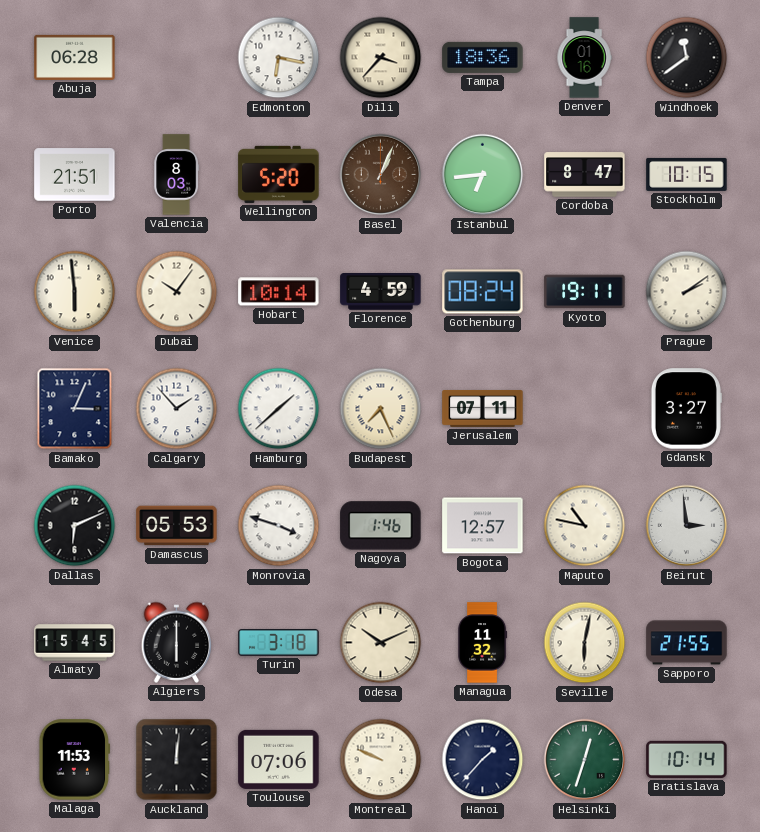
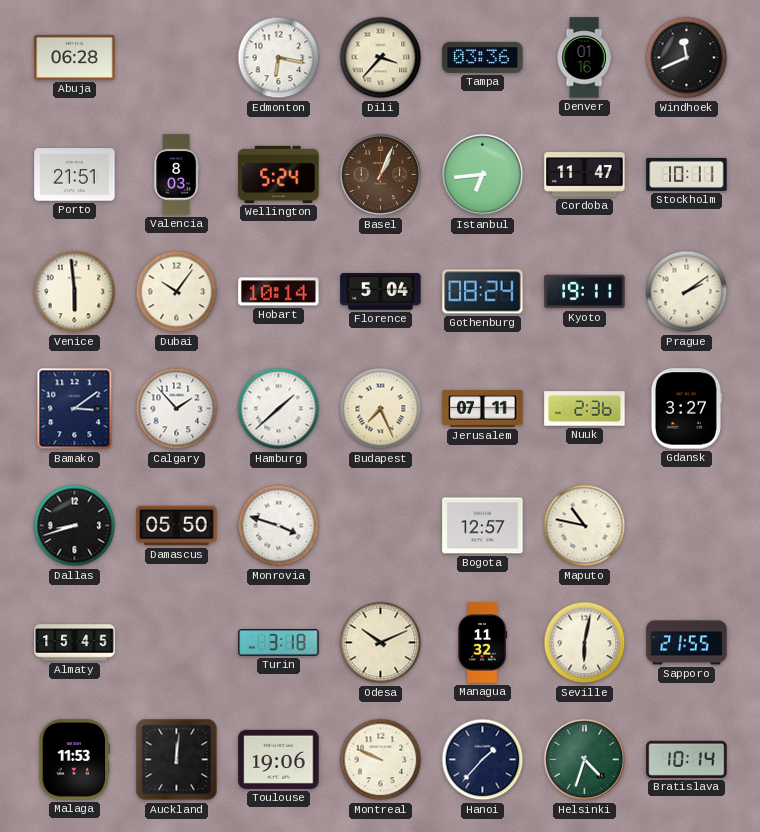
Tampa: 18:36 -> 03:36 (483, 57)
Windhoek: 11:39 -> 11:41 (687, 58)
Wellington: 5:20 -> 5:24 (279, 174)
Cordoba: 8:47 -> 11:47 (585, 175)
Stockholm: 10:15 -> 10:11 (687, 174)
Florence: 4:59 -> 5:04 (381, 292)
Bamako: 3:04 -> 3:09 (75, 409)
Nuuk: none -> 2:36 (585, 409)
Dallas: 6:11 -> 8:42 (75, 526)
Damascus: 05:53 -> 05:50 (177, 526)
Nagoya: 1:46 -> none (381, 526)
Beirut: 2:59 -> none (687, 526)
Algiers: 6:00 -> none (177, 642)
Toulouse: 07:06 -> 19:06 (279, 759)
Helsinki: 12:33 -> 4:33 (585, 760)
